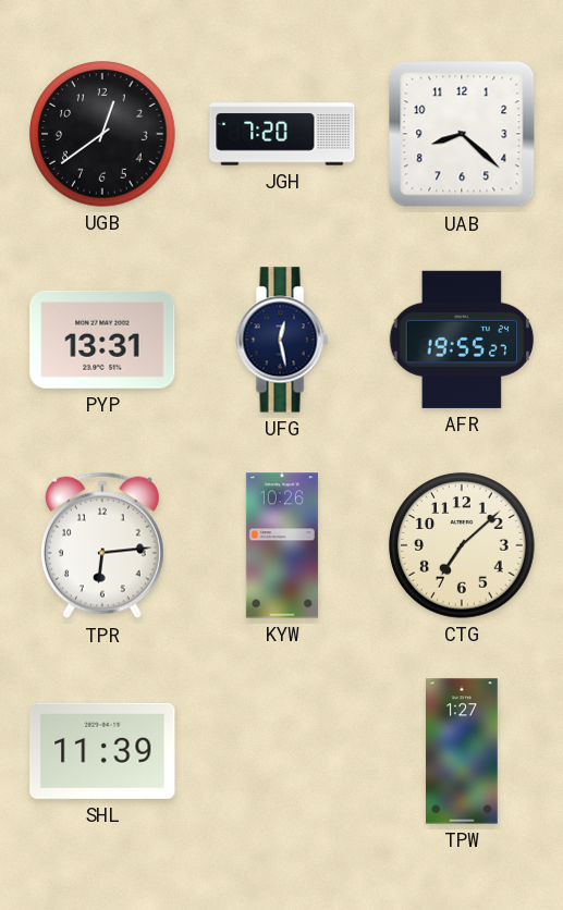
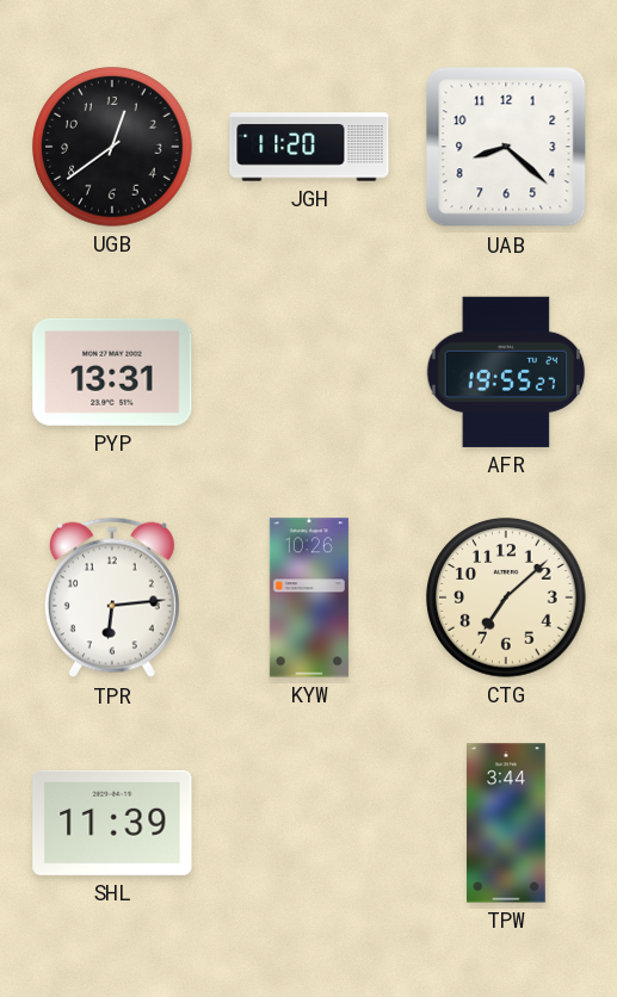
JGH: 7:20 -> 11:20 (309, 147)
UFG: 12:28 -> none (282, 340)
TPW: 1:27 -> 3:44 (507, 823)
